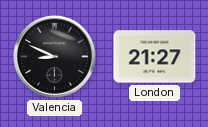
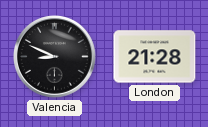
London: 21:27 -> 21:28 (155, 57)
